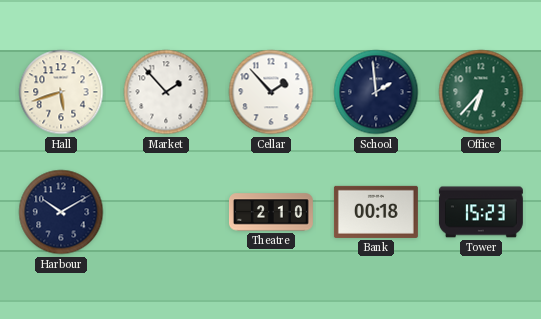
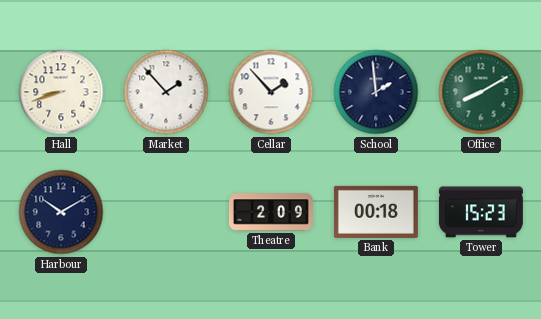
Hall: 5:42 -> 8:42 (61, 92)
Office: 6:37 -> 8:10 (481, 92)
Theatre: 2:10 -> 2:09 (271, 212)
